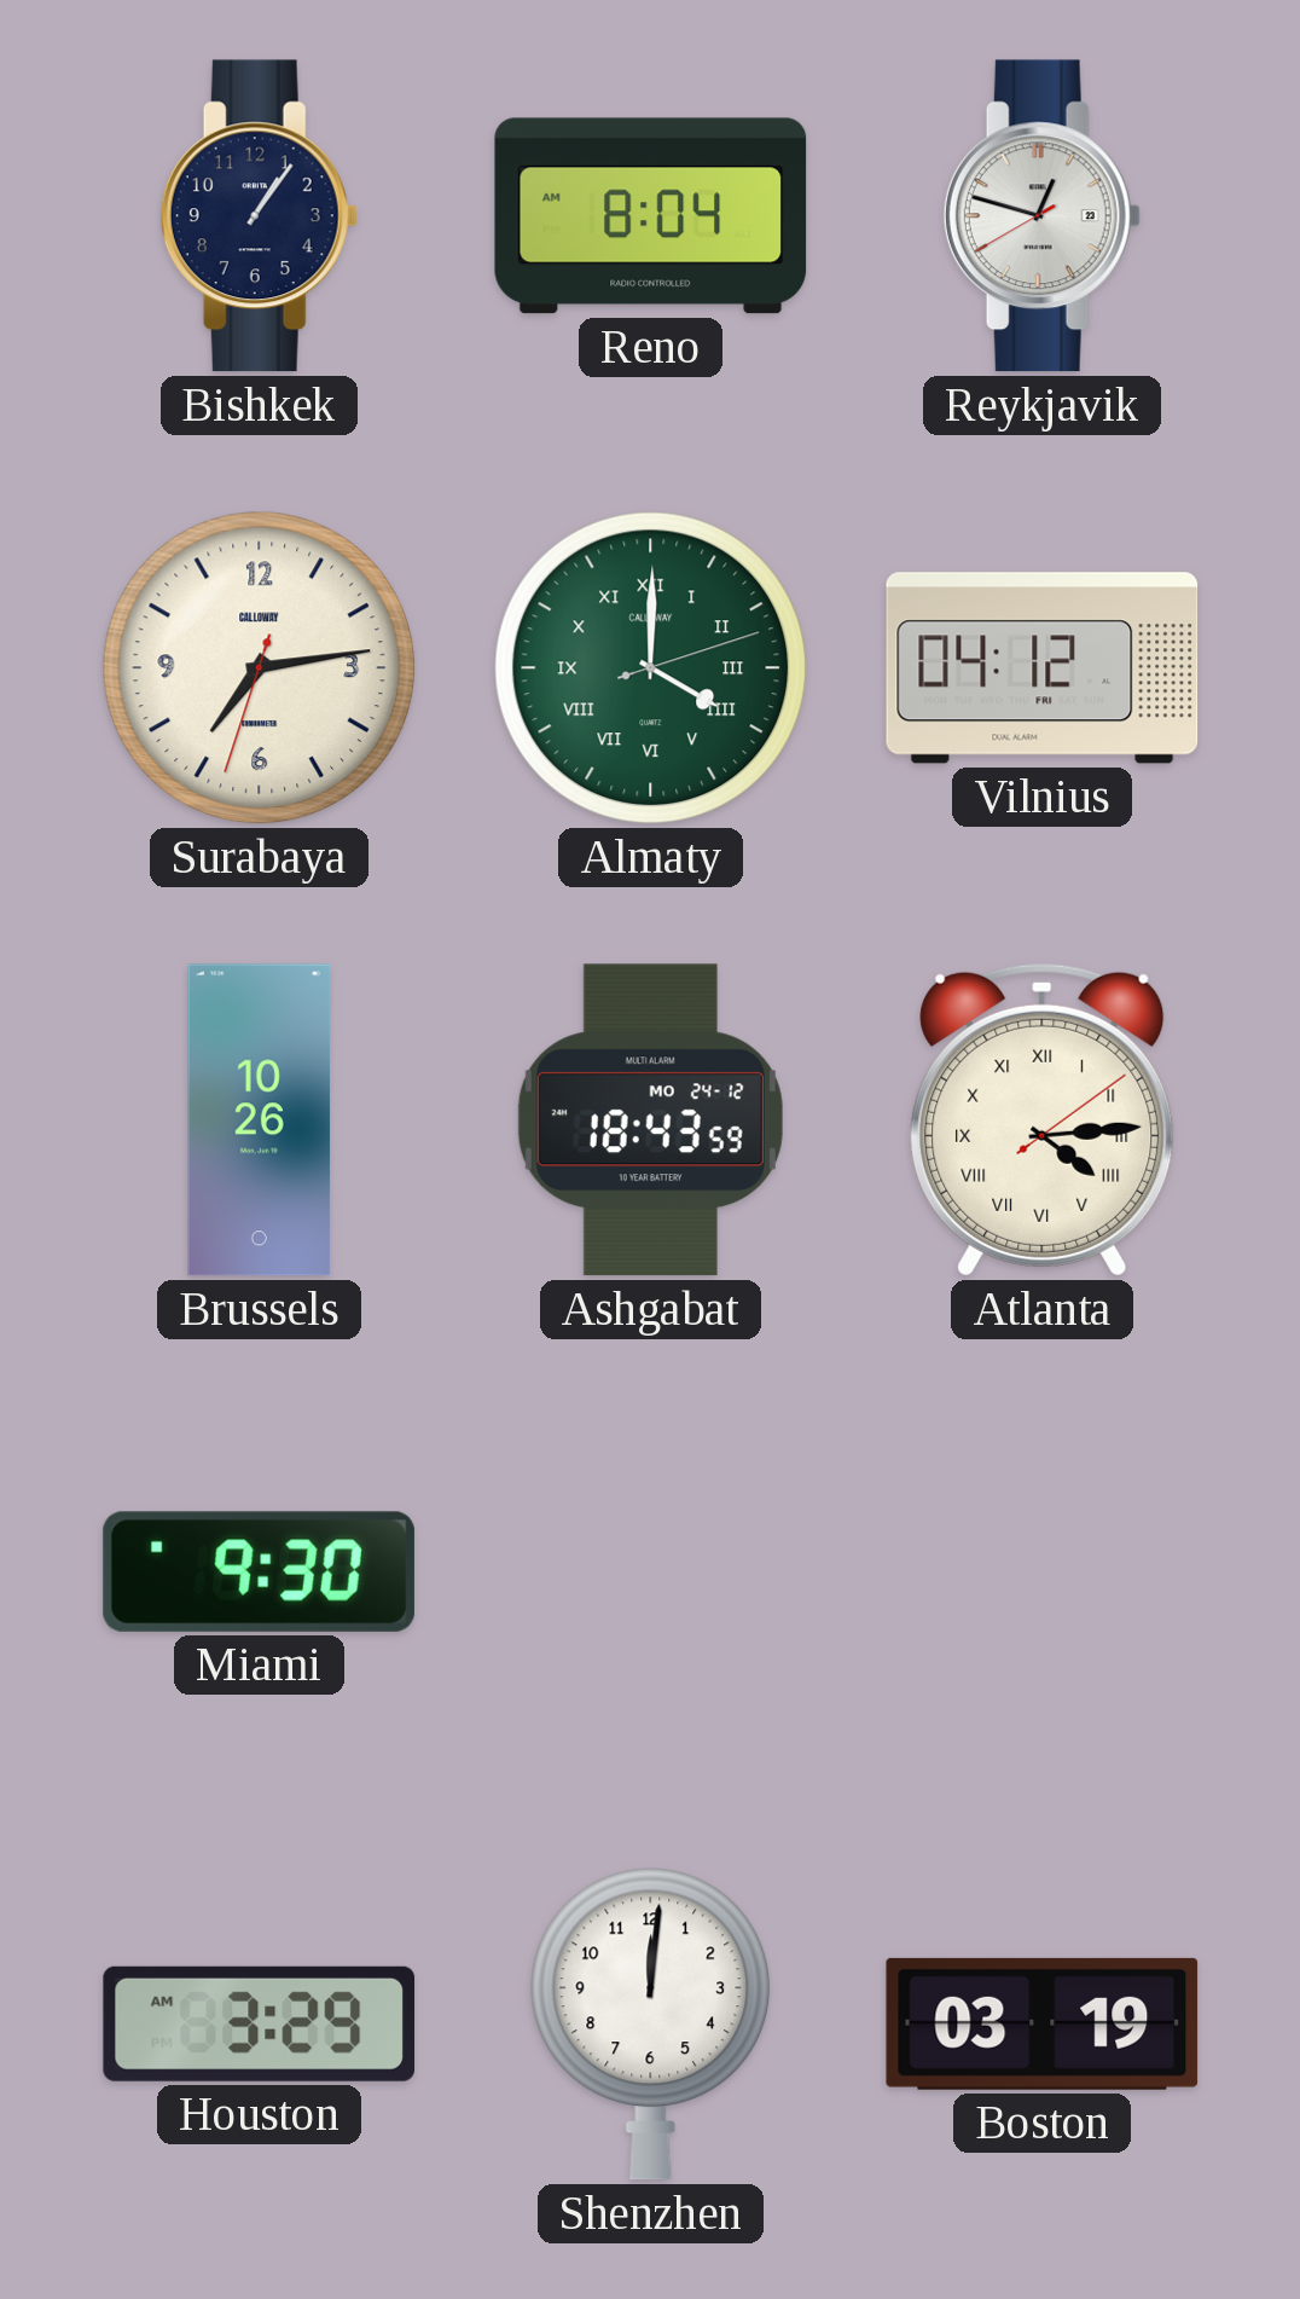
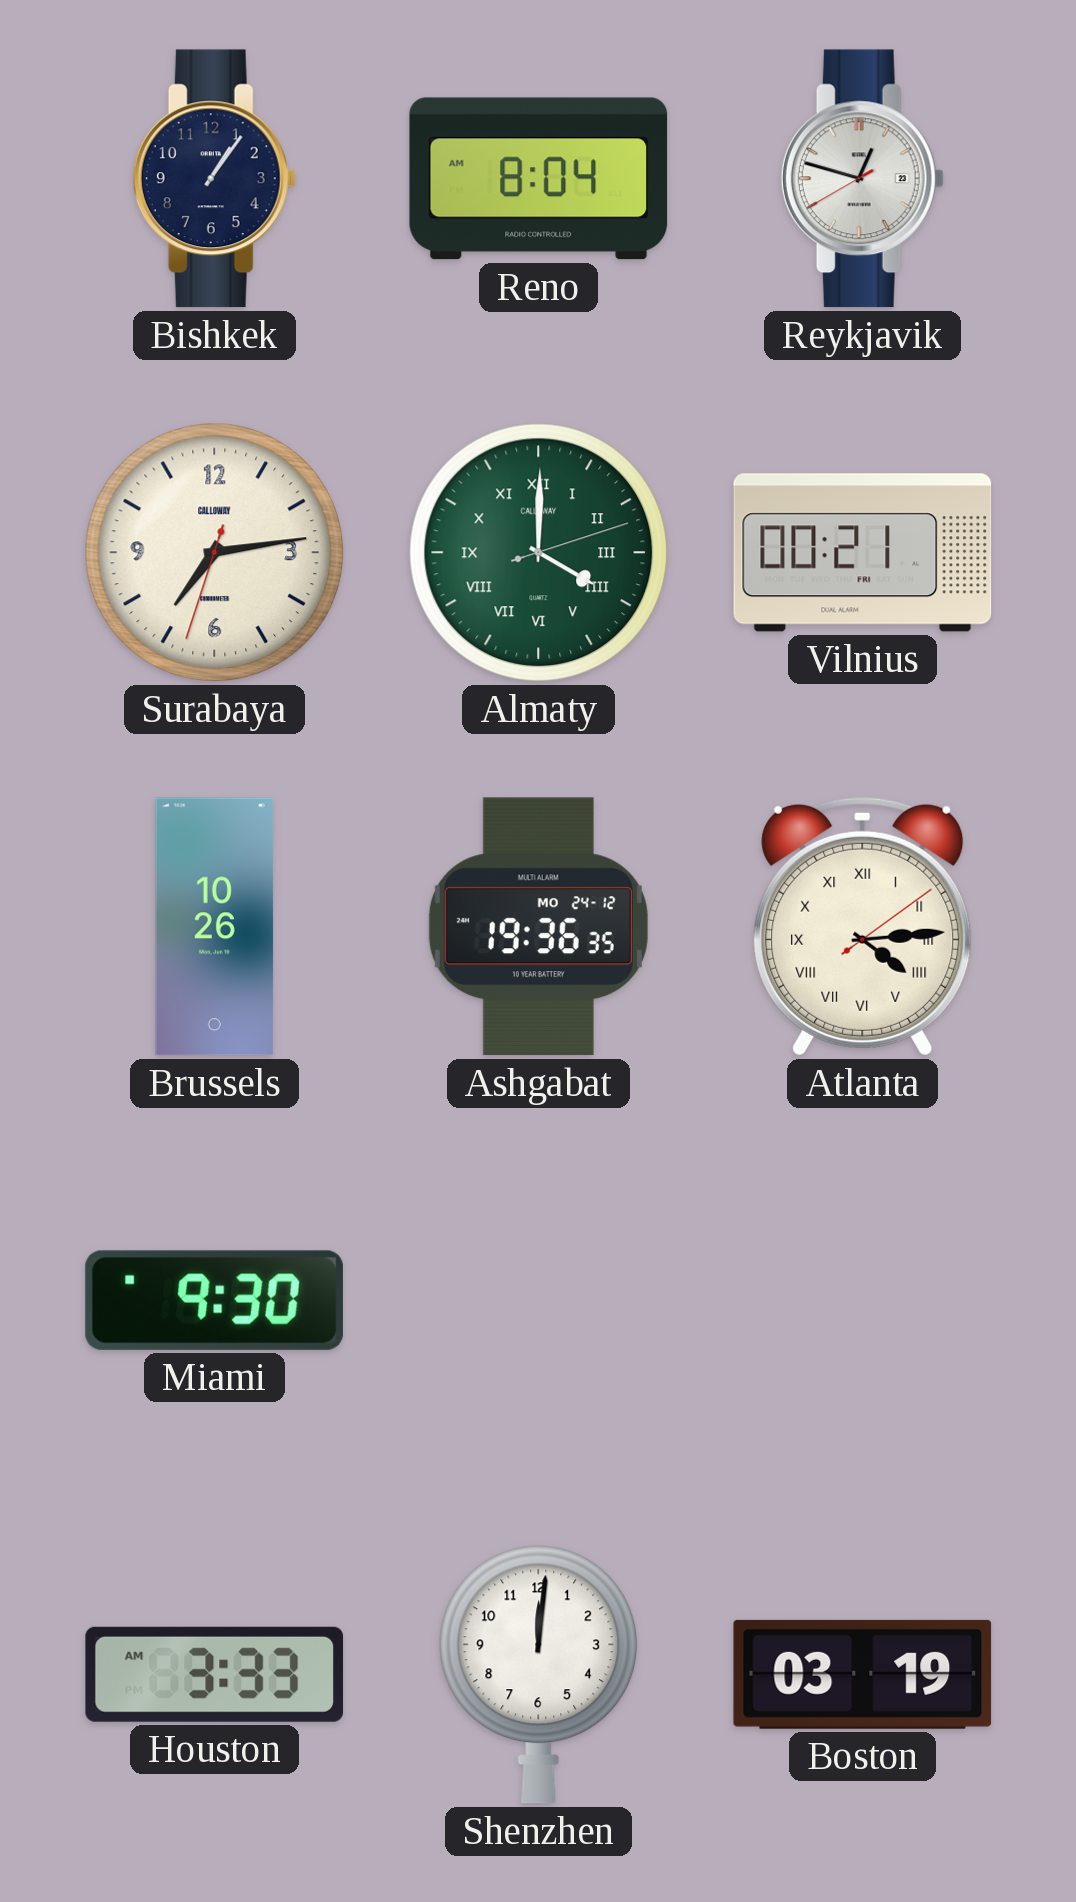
Vilnius: 04:12 -> 00:21 (863, 553)
Ashgabat: 18:43 -> 19:36 (538, 927)
Houston: 3:29 -> 3:33 (215, 1674)
